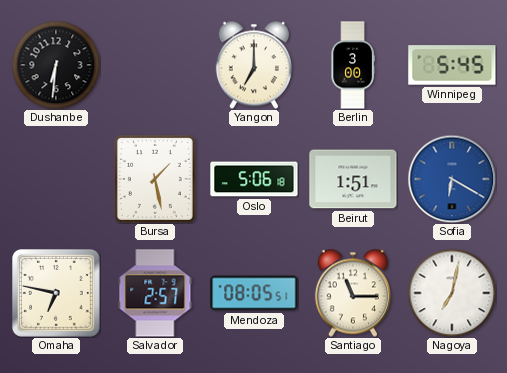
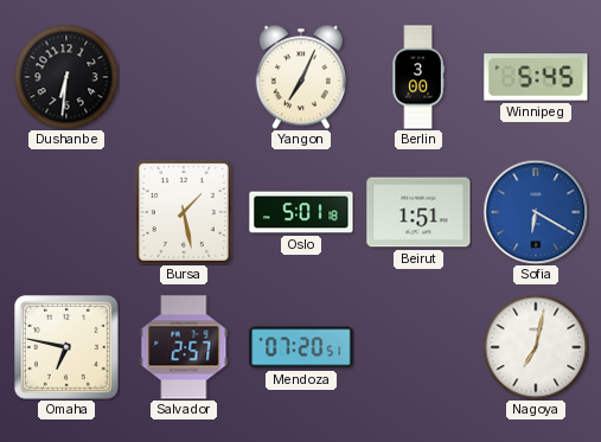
Yangon: 7:00 -> 7:04 (301, 77)
Oslo: 5:06 -> 5:01 (301, 212)
Mendoza: 08:05 -> 07:20 (301, 347)
Santiago: 11:15 -> none (353, 293)
